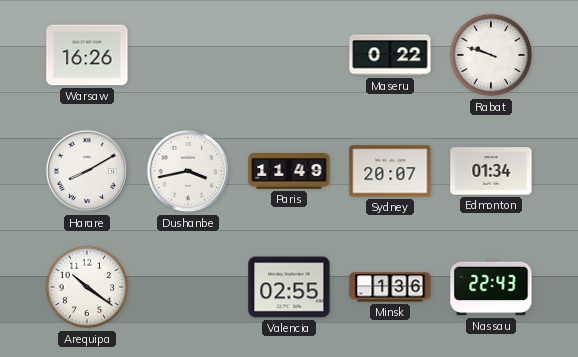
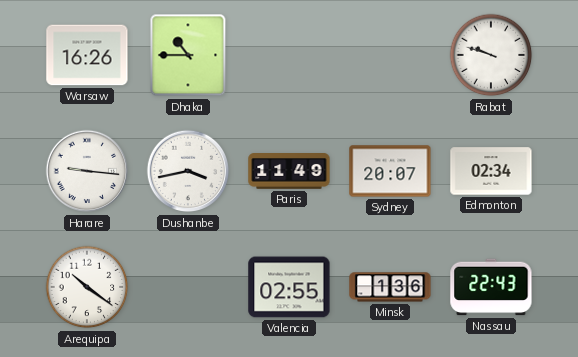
Dhaka: none -> 10:45 (188, 55)
Maseru: 0:22 -> none (390, 55)
Harare: 8:10 -> 9:16 (87, 171)
Edmonton: 01:34 -> 02:34 (491, 171)
